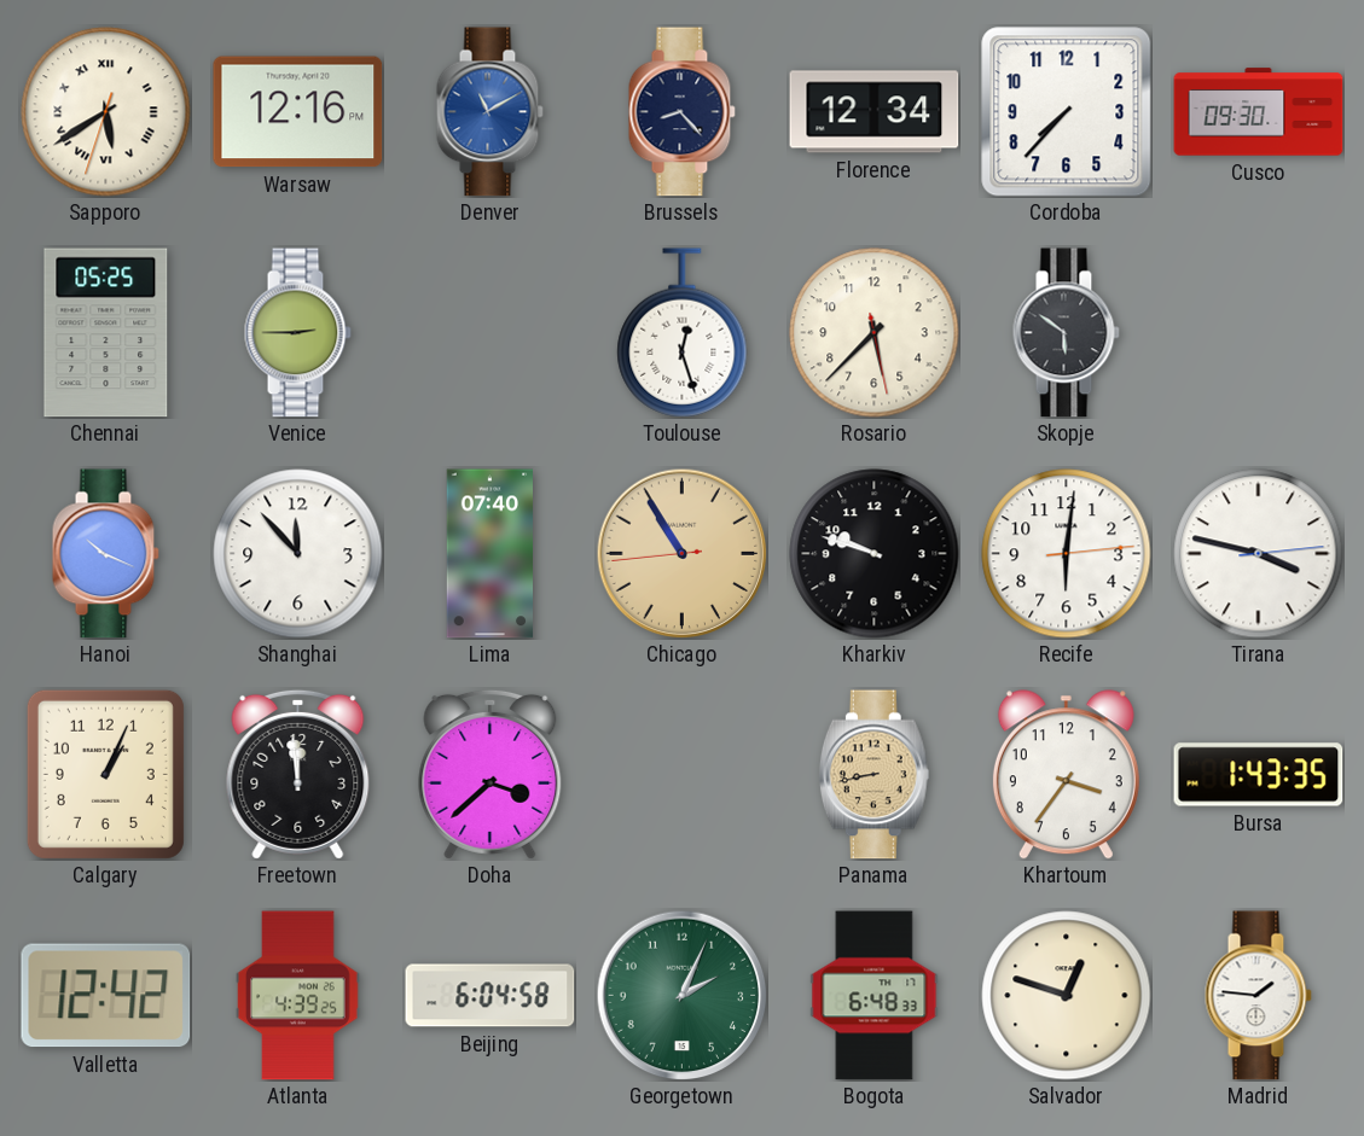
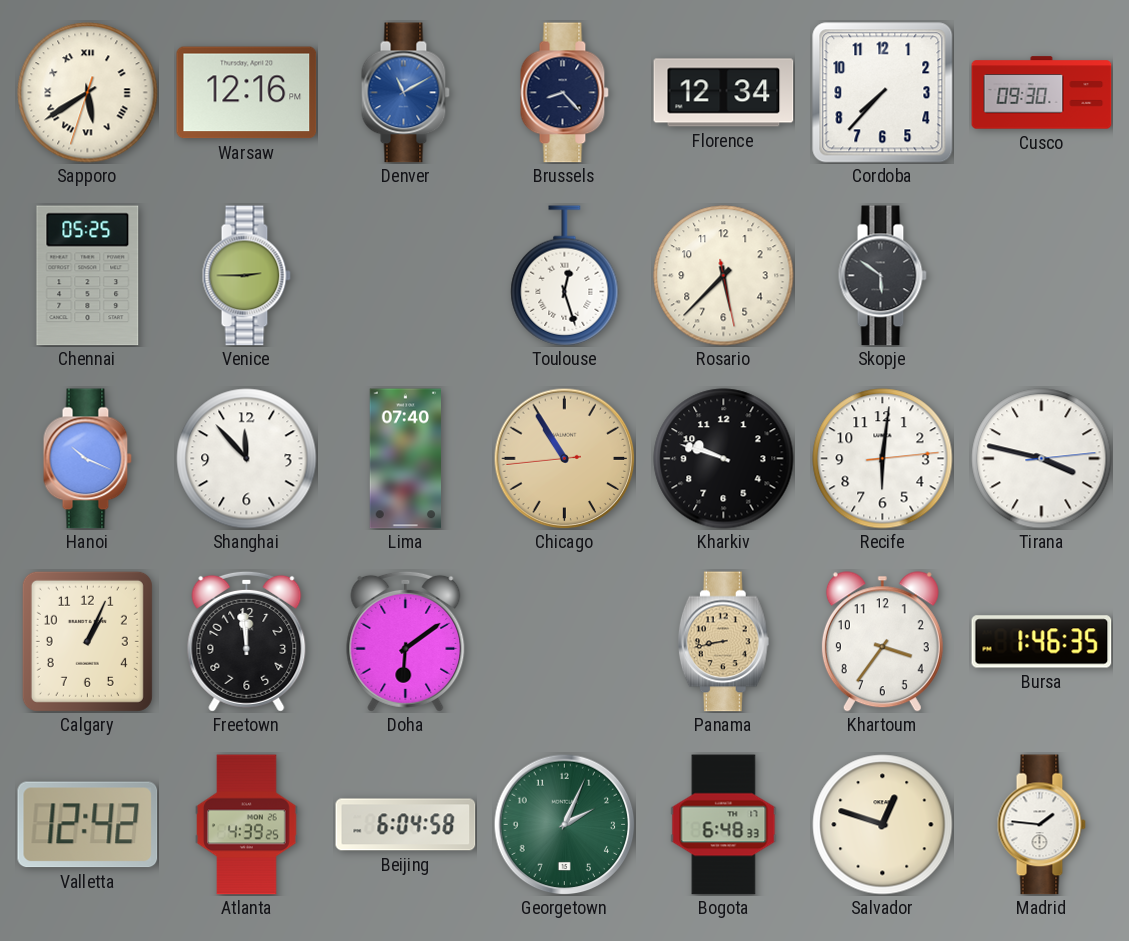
Doha: 3:38 -> 6:09 (406, 641)
Bursa: 1:43 -> 1:46 (1042, 642)
